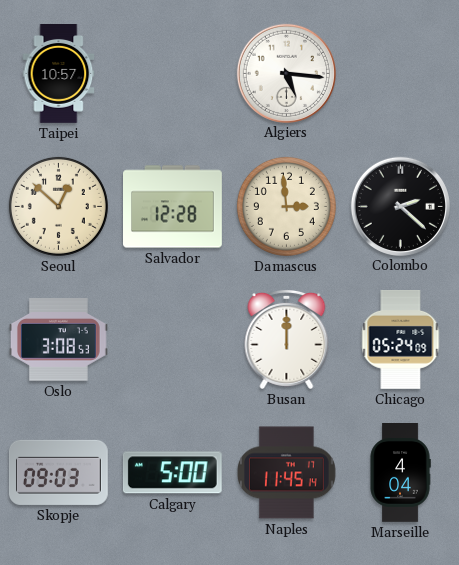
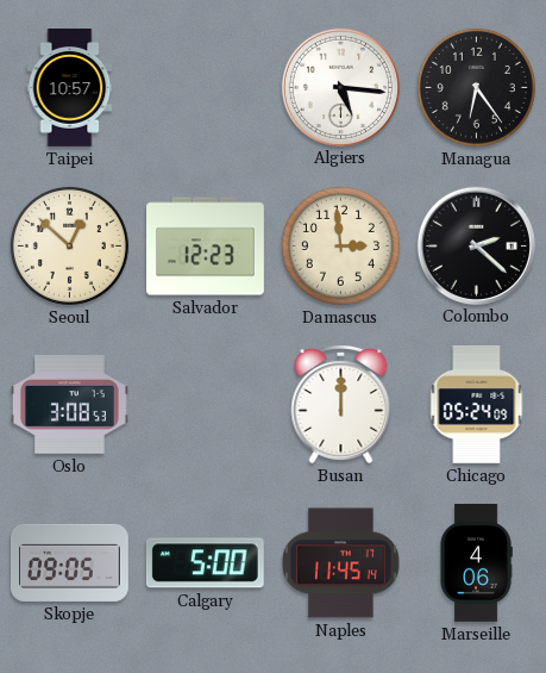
Managua: none -> 6:24 (476, 87)
Salvador: 12:28 -> 12:23 (206, 247)
Skopje: 09:03 -> 09:05 (69, 562)
Marseille: 4:04 -> 4:06 (476, 563)
